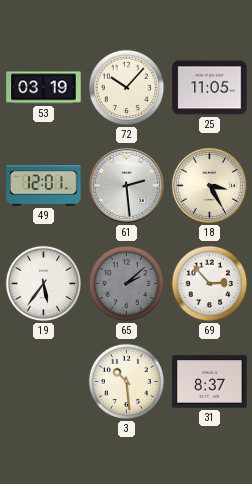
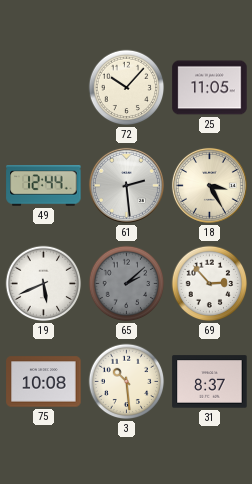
53: 03:19 -> none (44, 88)
49: 12:01 -> 12:44 (44, 186)
19: 5:36 -> 5:41 (44, 284)
75: none -> 10:08 (44, 382)
